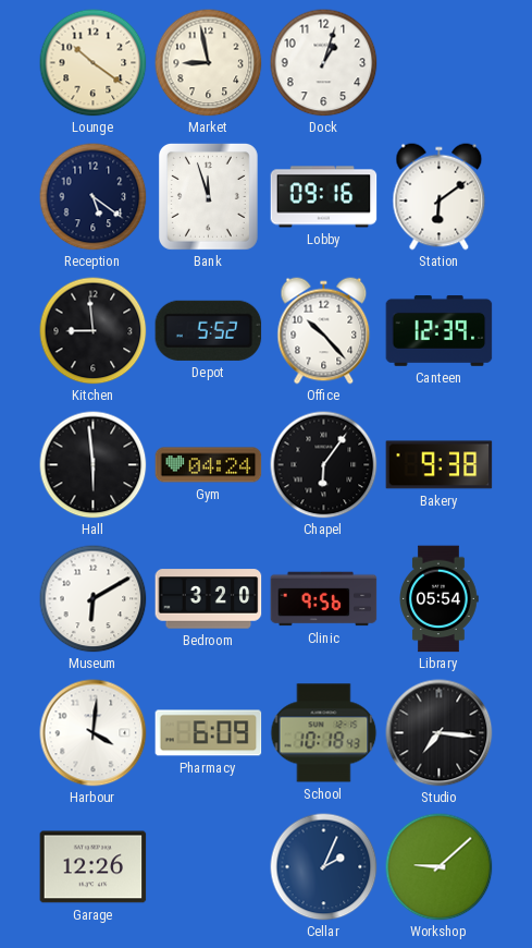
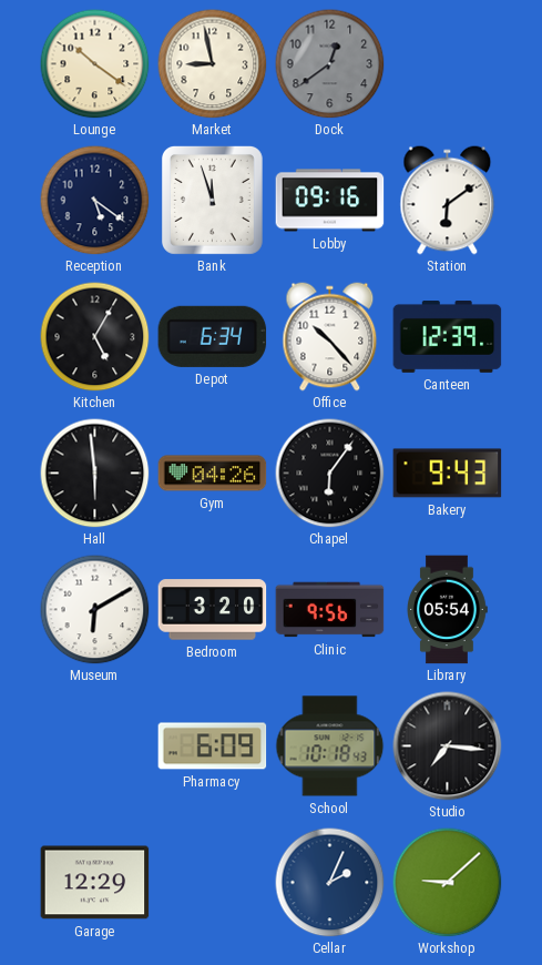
Dock: 1:03 -> 12:39 (330, 64)
Dock dial: white -> grey (330, 64)
Kitchen: 8:59 -> 5:05 (95, 337)
Depot: 5:52 -> 6:34 (213, 336)
Gym: 04:24 -> 04:26 (213, 474)
Bakery: 9:38 -> 9:43 (448, 474)
Harbour: 4:01 -> none (94, 733)
Garage: 12:26 -> 12:29 (95, 883)
